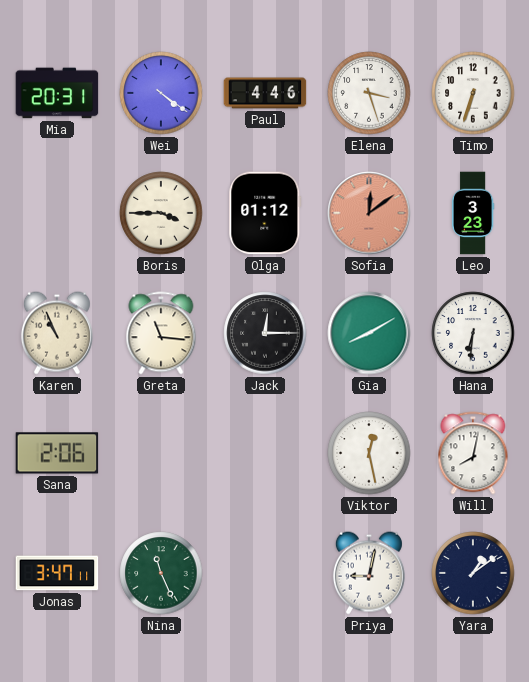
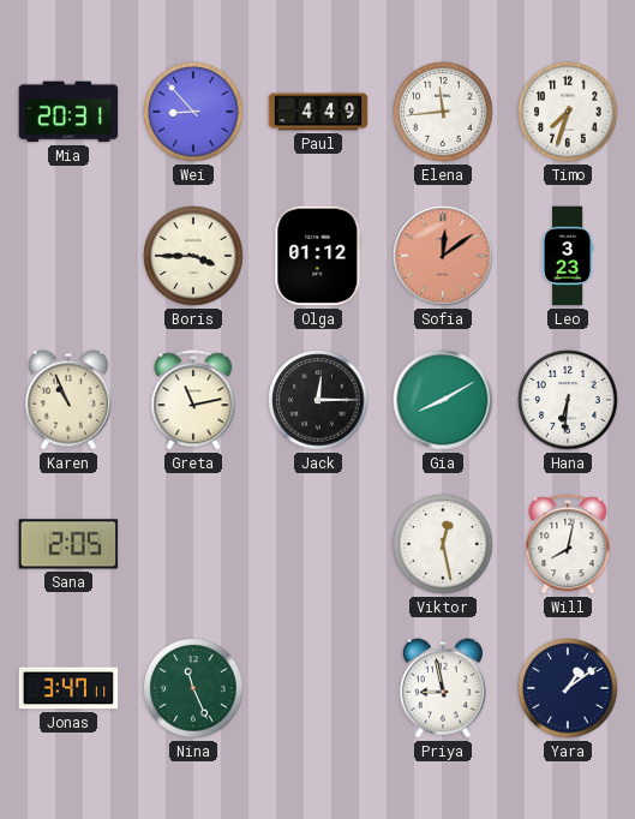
Wei: 4:21 -> 8:53 (193, 112)
Paul: 4:46 -> 4:49 (318, 112)
Elena: 3:27 -> 11:44 (443, 112)
Timo: 6:33 -> 7:33 (568, 112)
Greta: 11:16 -> 11:13 (193, 400)
Sana: 2:06 -> 2:05 (68, 544)
Priya: 9:02 -> 8:58 (443, 688)
